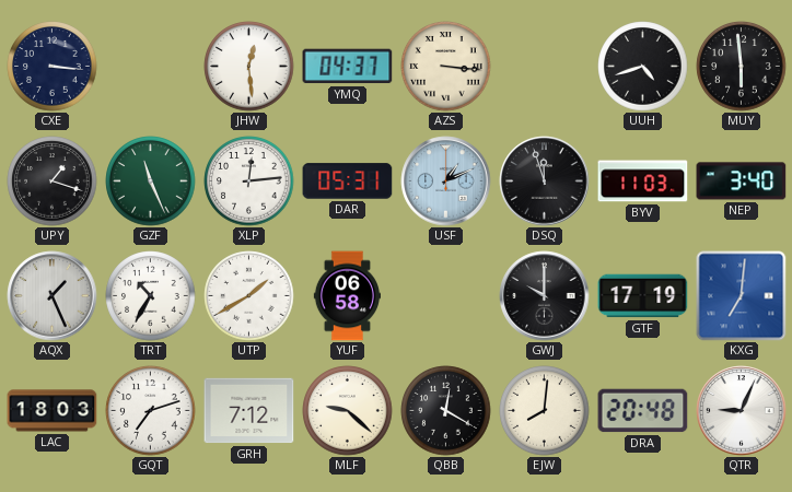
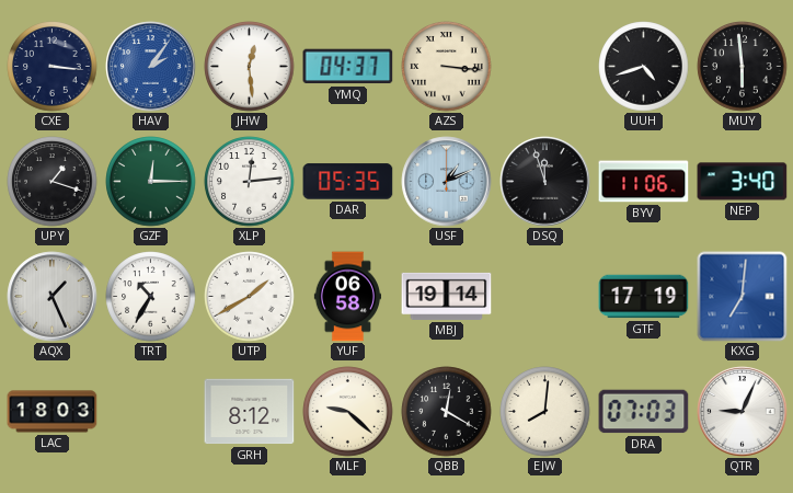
HAV: none -> 2:06 (151, 67)
GZF: 11:26 -> 12:15 (151, 182)
DAR: 05:31 -> 05:35 (348, 182)
BYV: 11:03 -> 11:06 (644, 182)
MBJ: none -> 19:14 (447, 296)
GWJ: 10:00 -> none (545, 296)
GQT: 7:12 -> none (151, 411)
GRH: 7:12 -> 8:12 (250, 412)
DRA: 20:48 -> 07:03 (644, 412)
